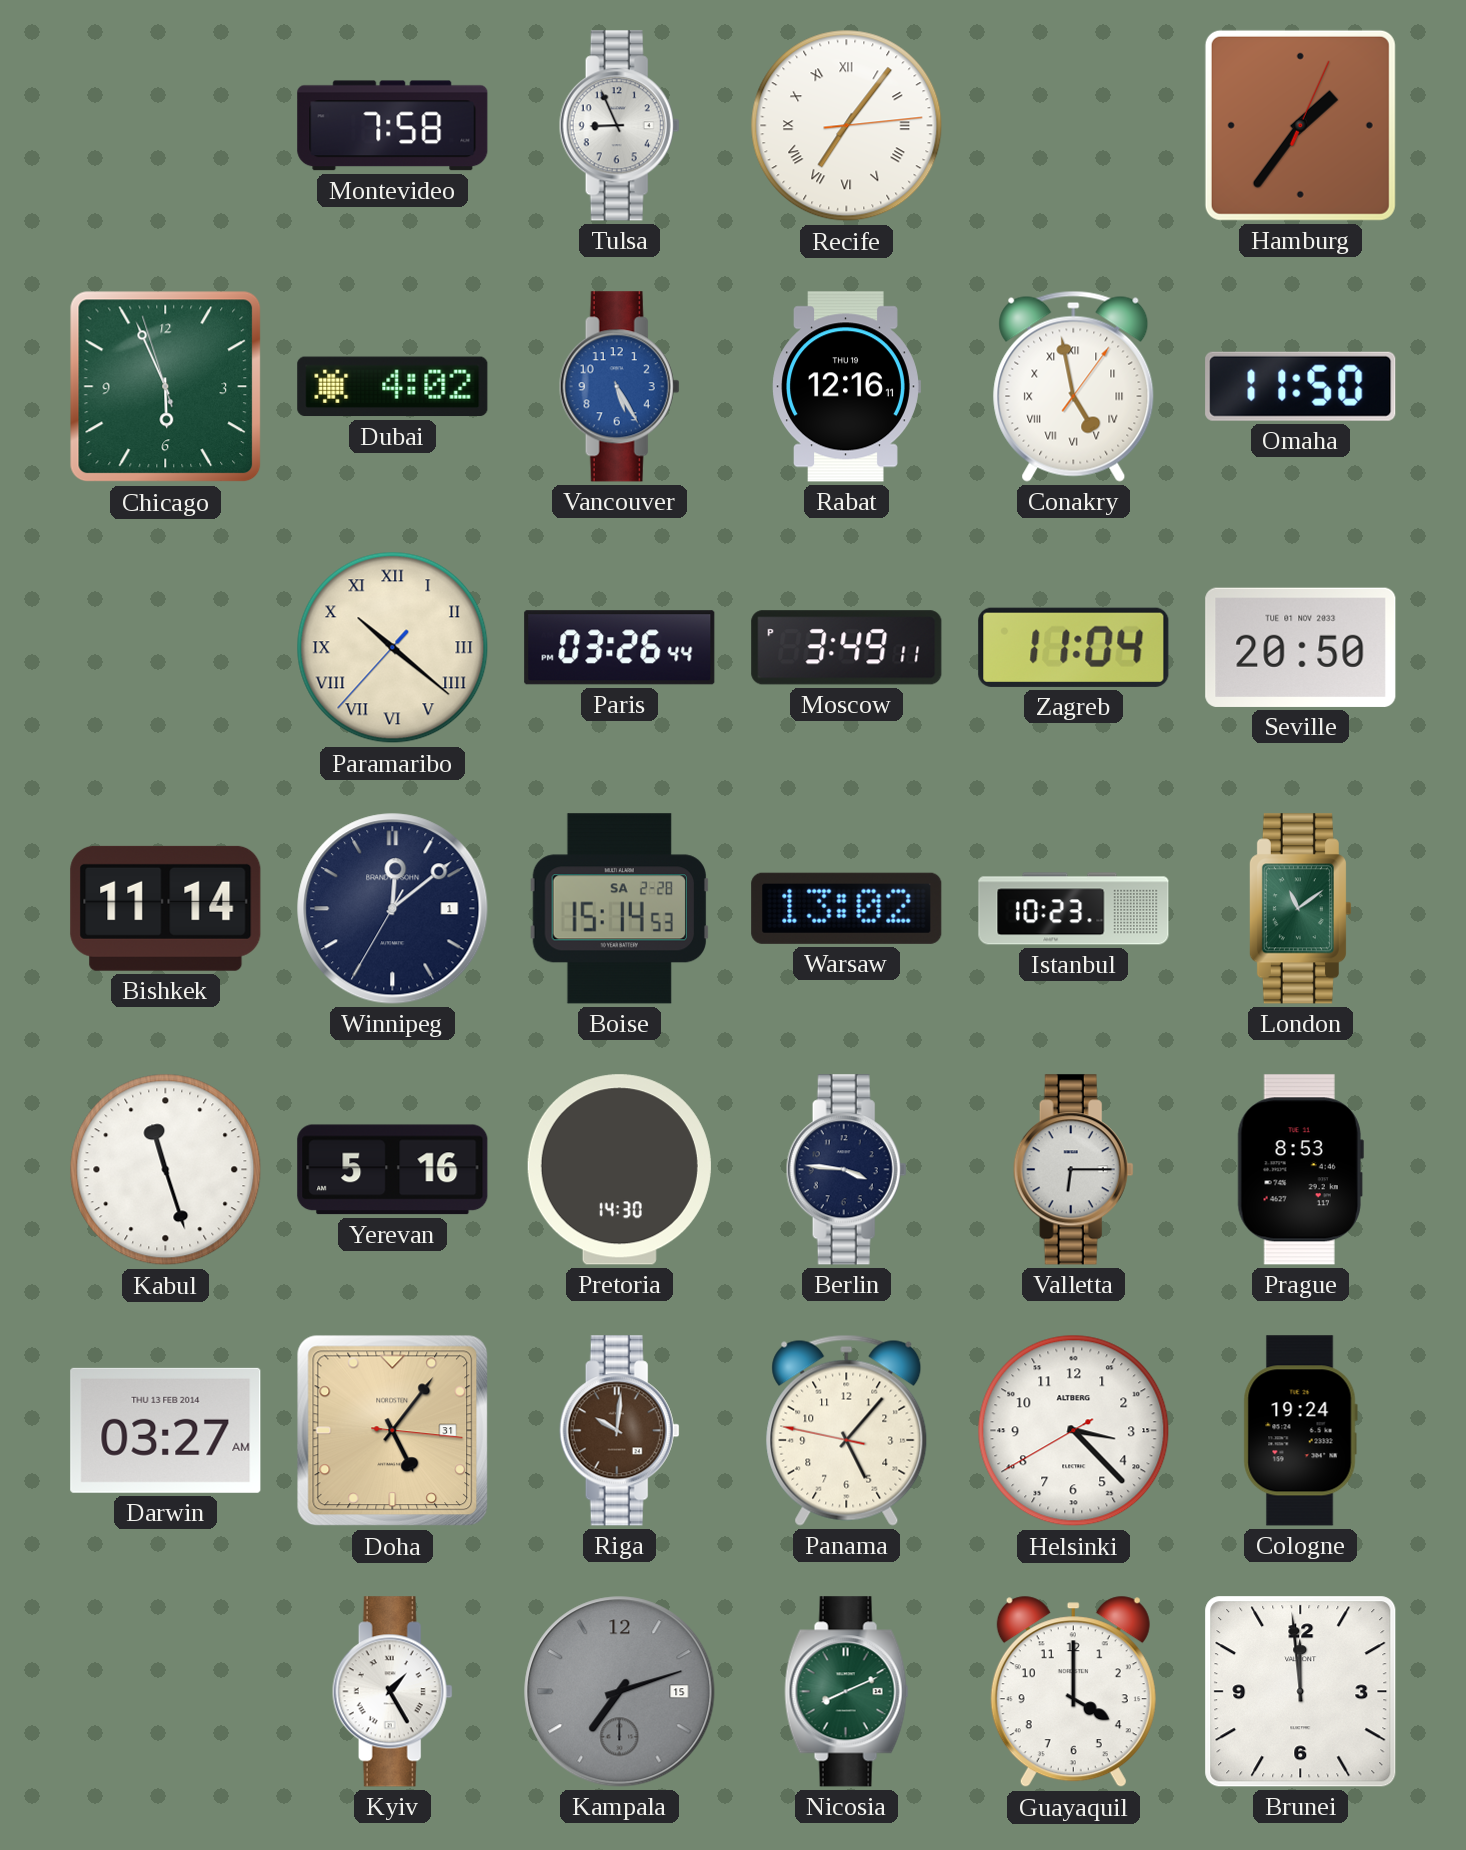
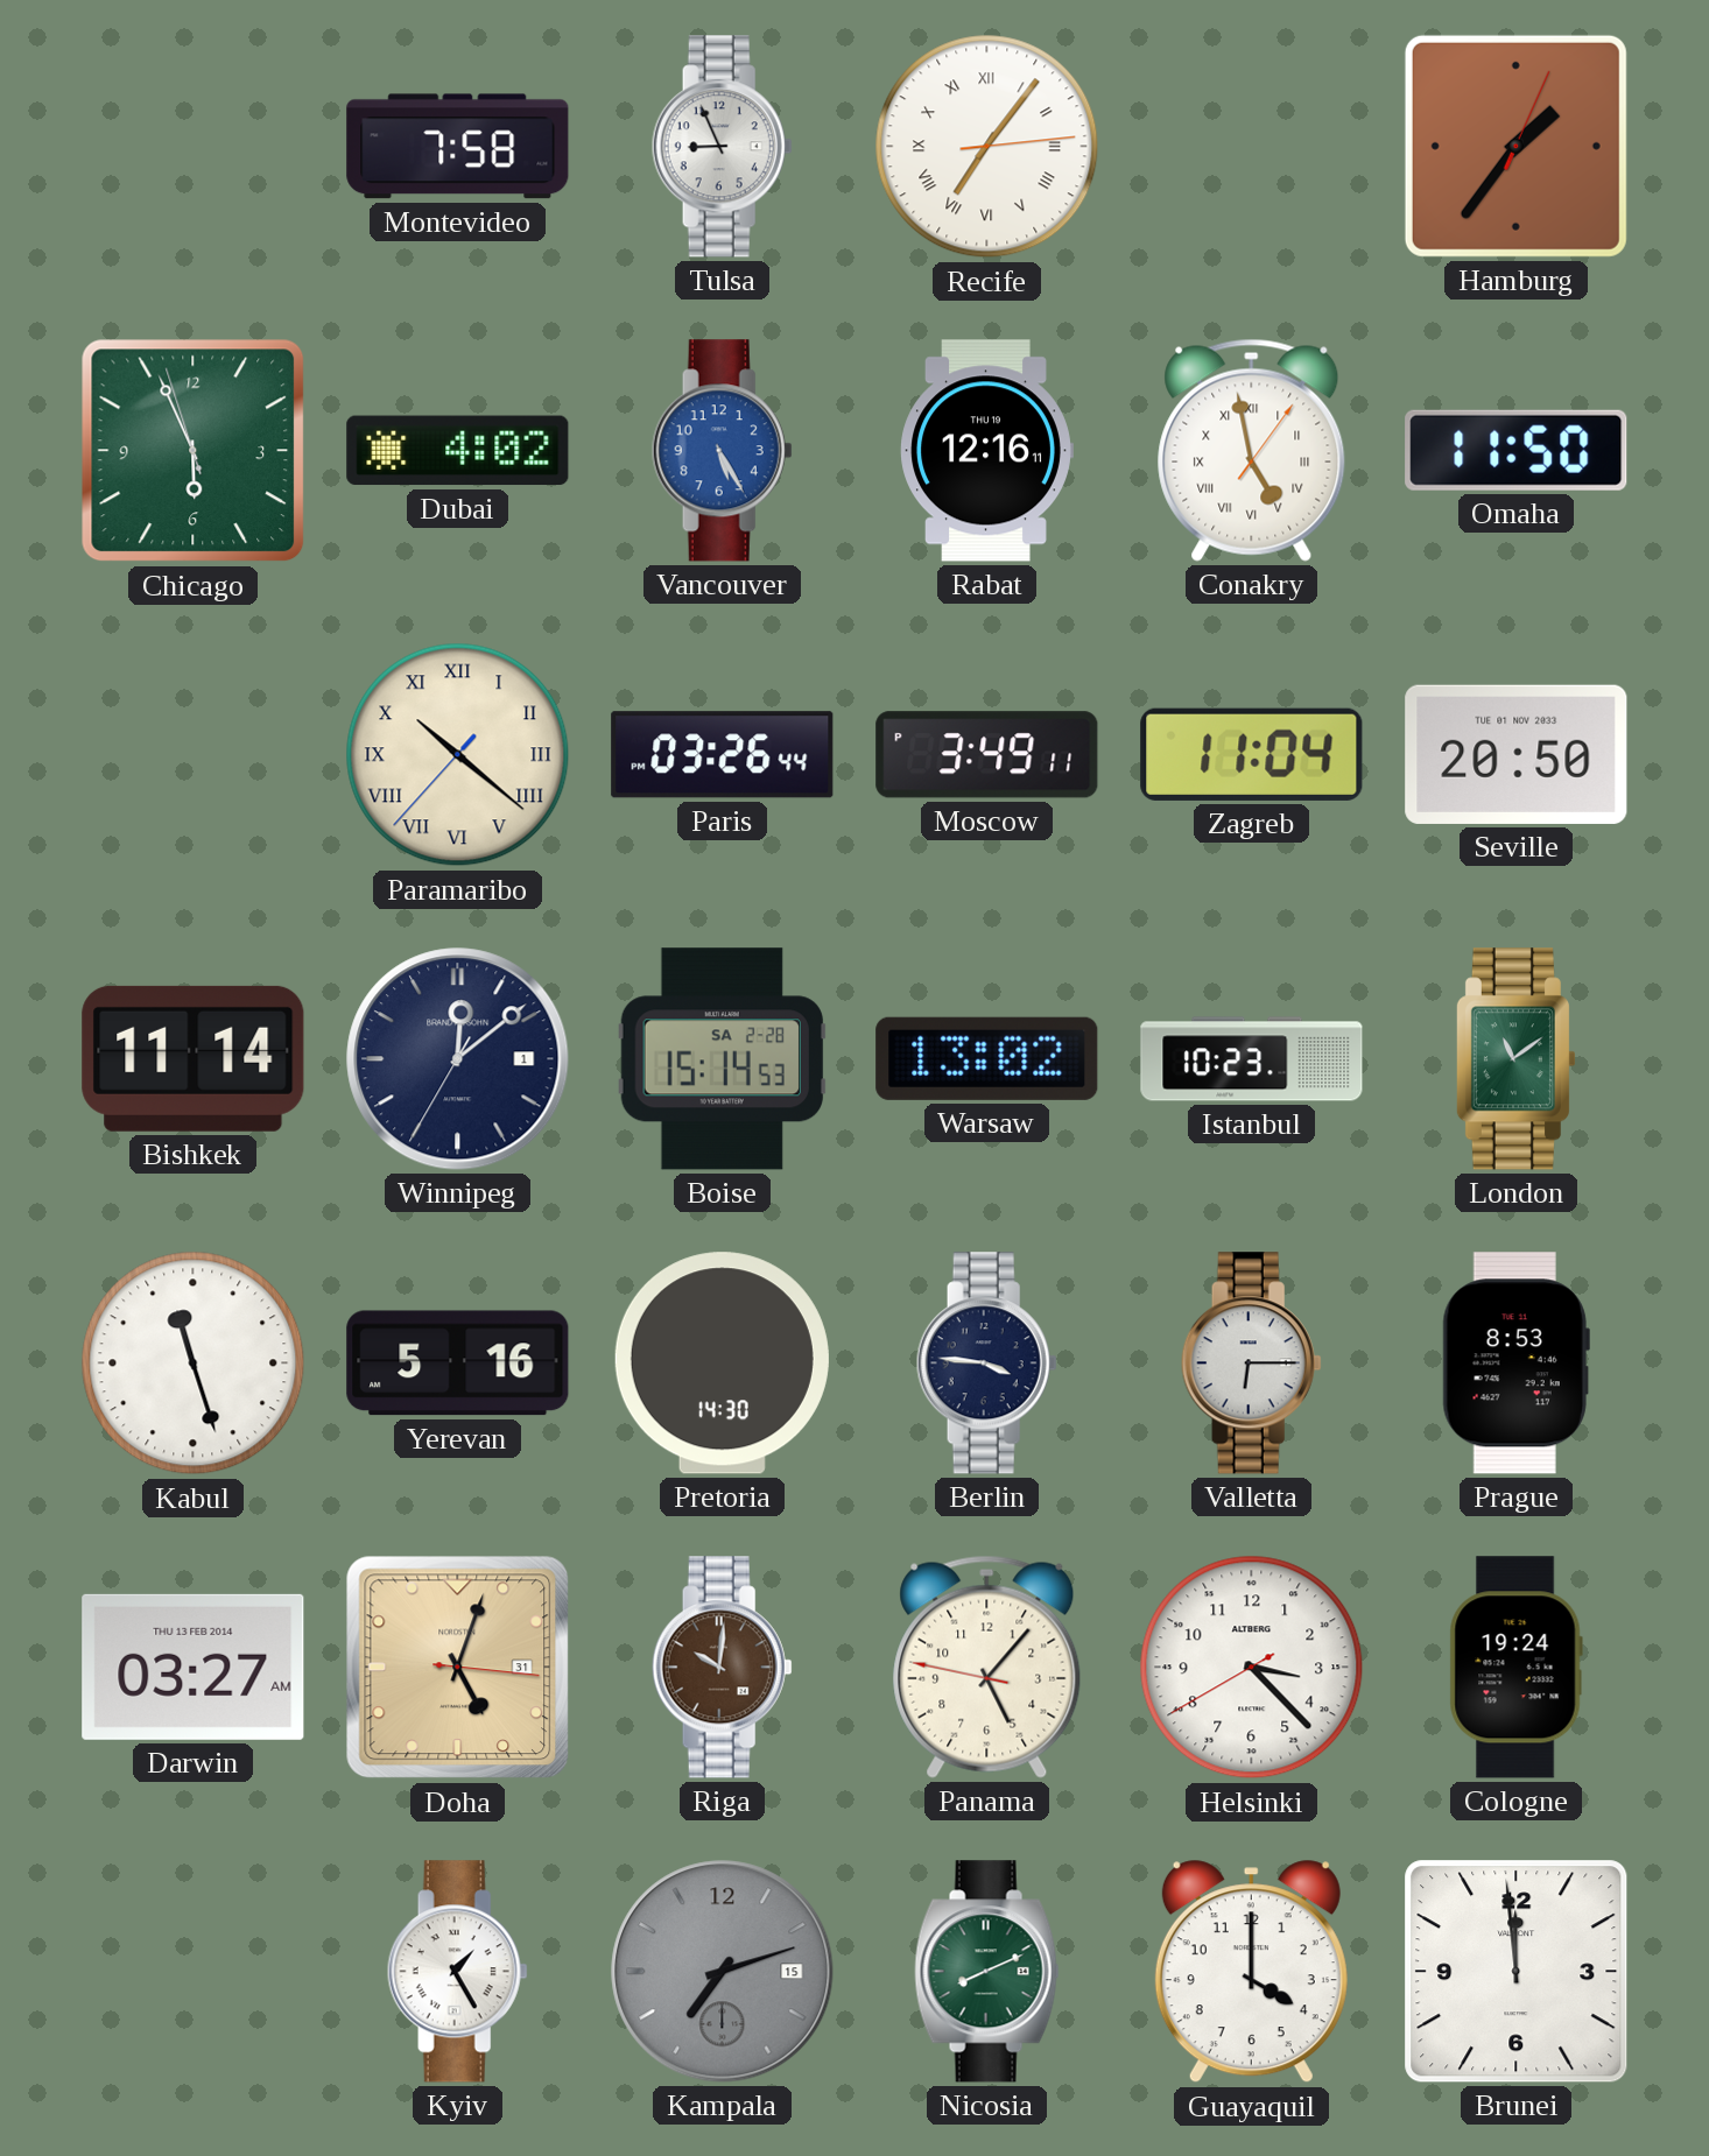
Doha: 5:06 -> 5:03 (458, 1668)
